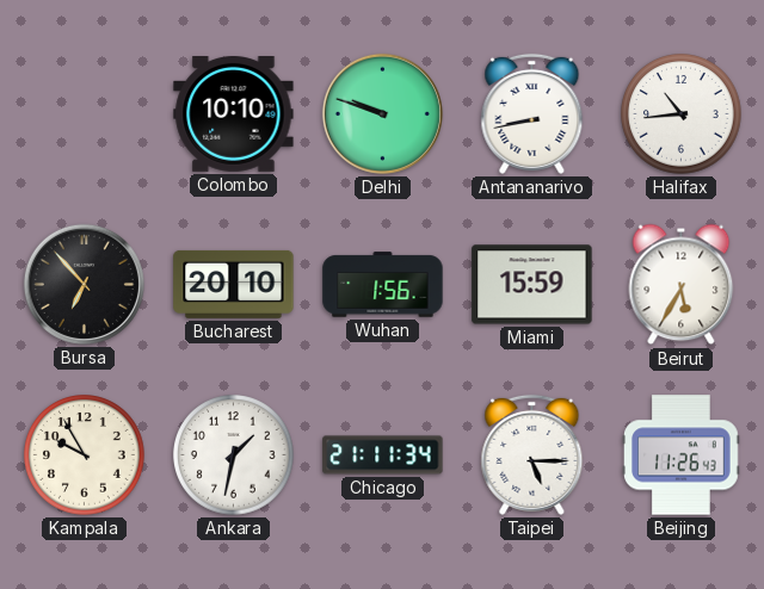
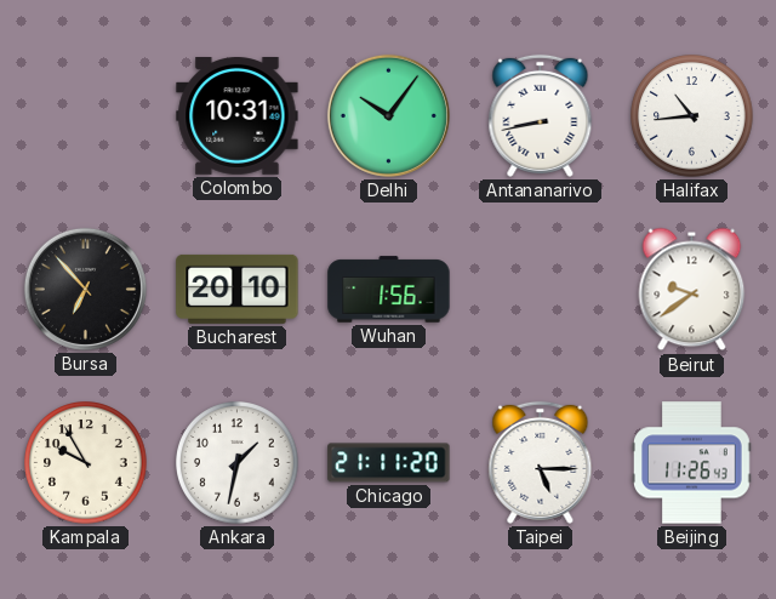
Colombo: 10:10 -> 10:31 (238, 116)
Delhi: 9:48 -> 10:06 (388, 115)
Miami: 15:59 -> none (532, 285)
Beirut: 5:35 -> 9:39 (692, 290)
Chicago: 21:11:34 -> 21:11:20 (389, 463)
